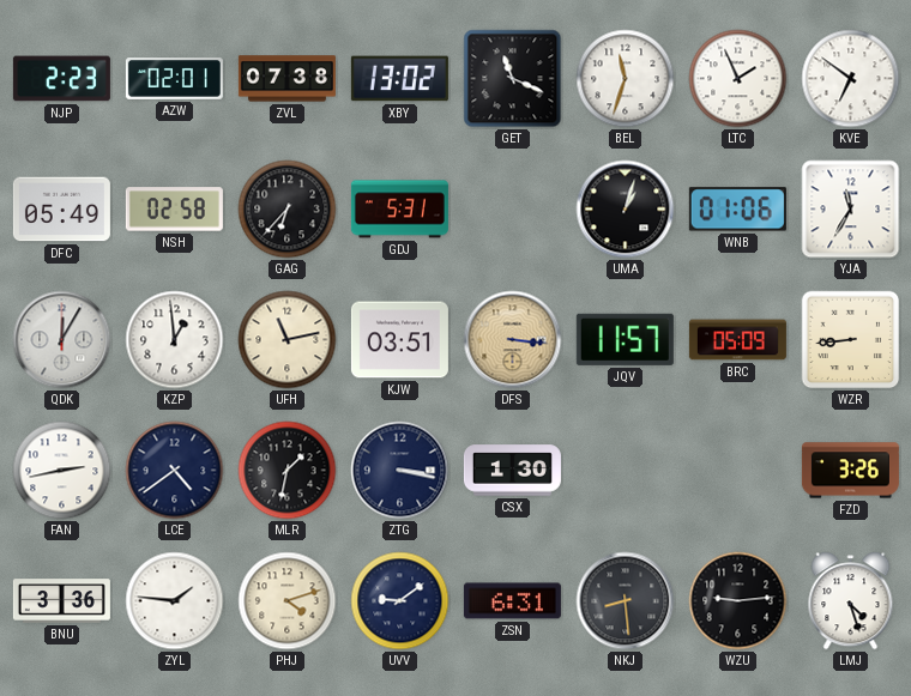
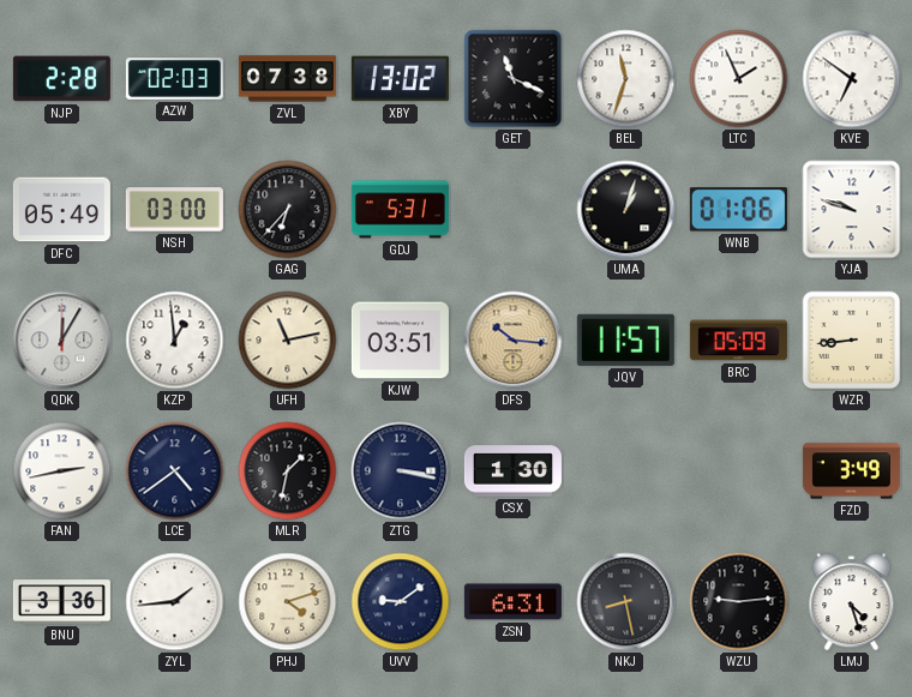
NJP: 2:23 -> 2:28 (61, 79)
AZW: 02:01 -> 02:03 (174, 79)
NSH: 02:58 -> 03:00 (174, 210)
YJA: 11:35 -> 9:48 (852, 210)
DFS: 3:16 -> 10:16 (514, 341)
FZD: 3:26 -> 3:49 (851, 471)
ZYL: 1:46 -> 1:44 (175, 602)
NKJ: 8:29 -> 8:28 (626, 602)
